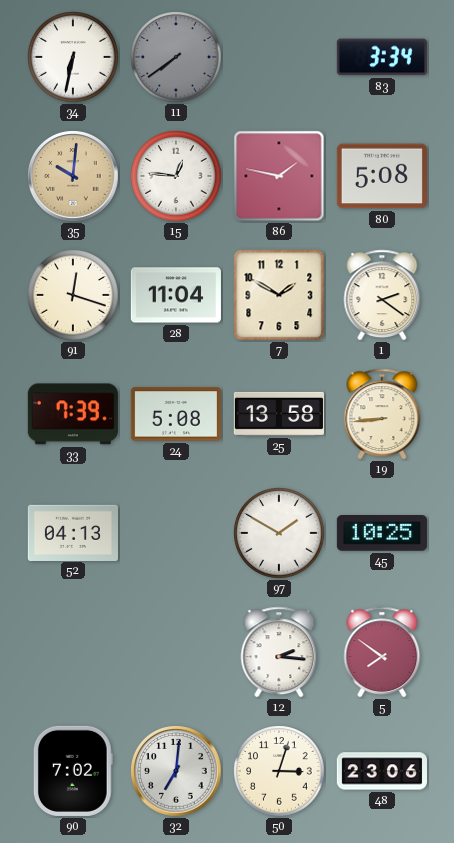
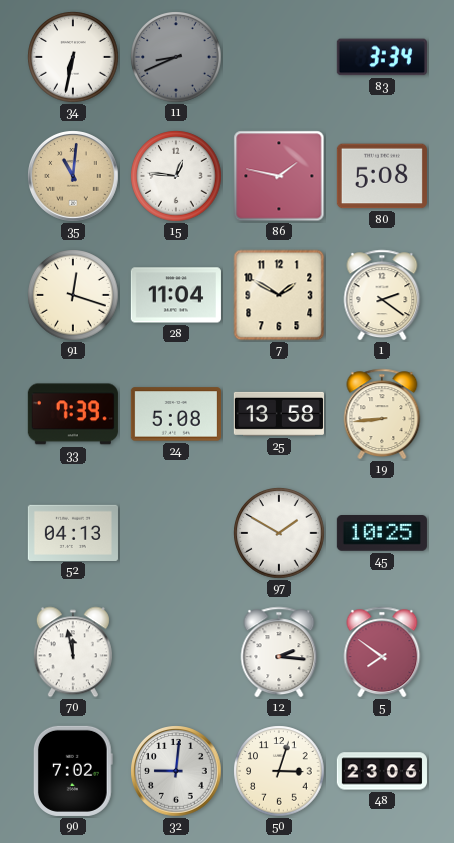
11: 7:39 -> 8:41 (176, 57)
35: 10:01 -> 11:01 (73, 176)
70: none -> 11:58 (73, 652)
32: 7:01 -> 9:01 (176, 771)
